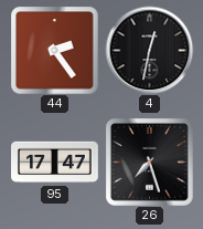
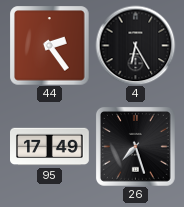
4: 12:32 -> 6:25 (135, 45)
95: 17:47 -> 17:49 (50, 147)
